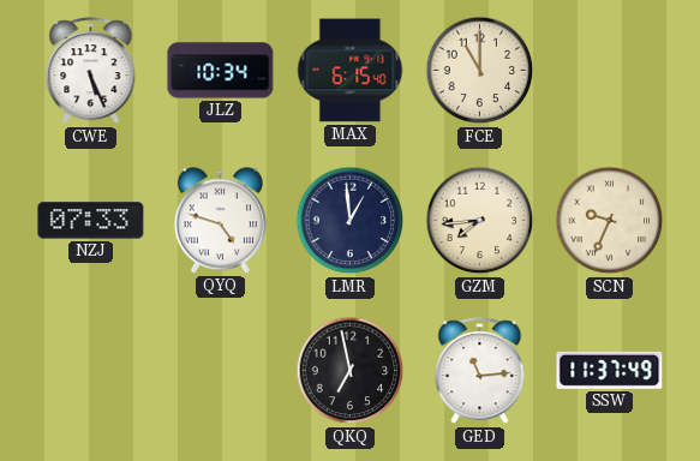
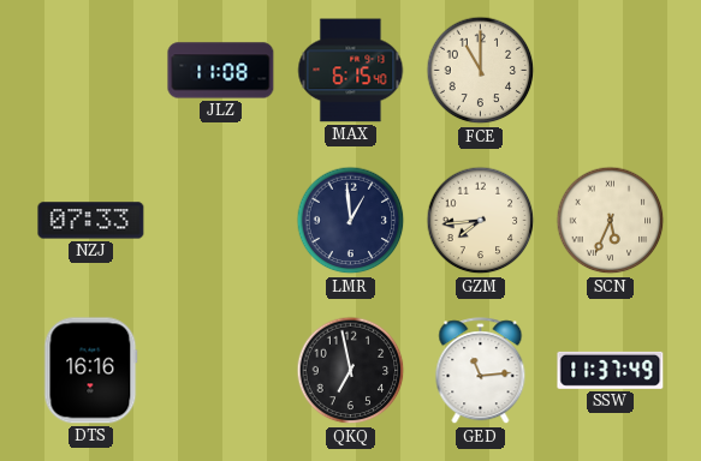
CWE: 5:26 -> none (91, 71)
JLZ: 10:34 -> 11:08 (221, 71)
QYQ: 4:48 -> none (220, 221)
SCN: 9:34 -> 5:34 (611, 221)
DTS: none -> 16:16 (91, 371)
